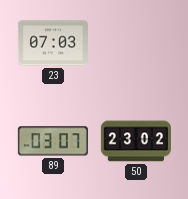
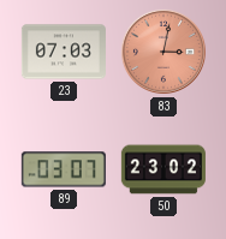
83: none -> 3:02 (163, 52)
